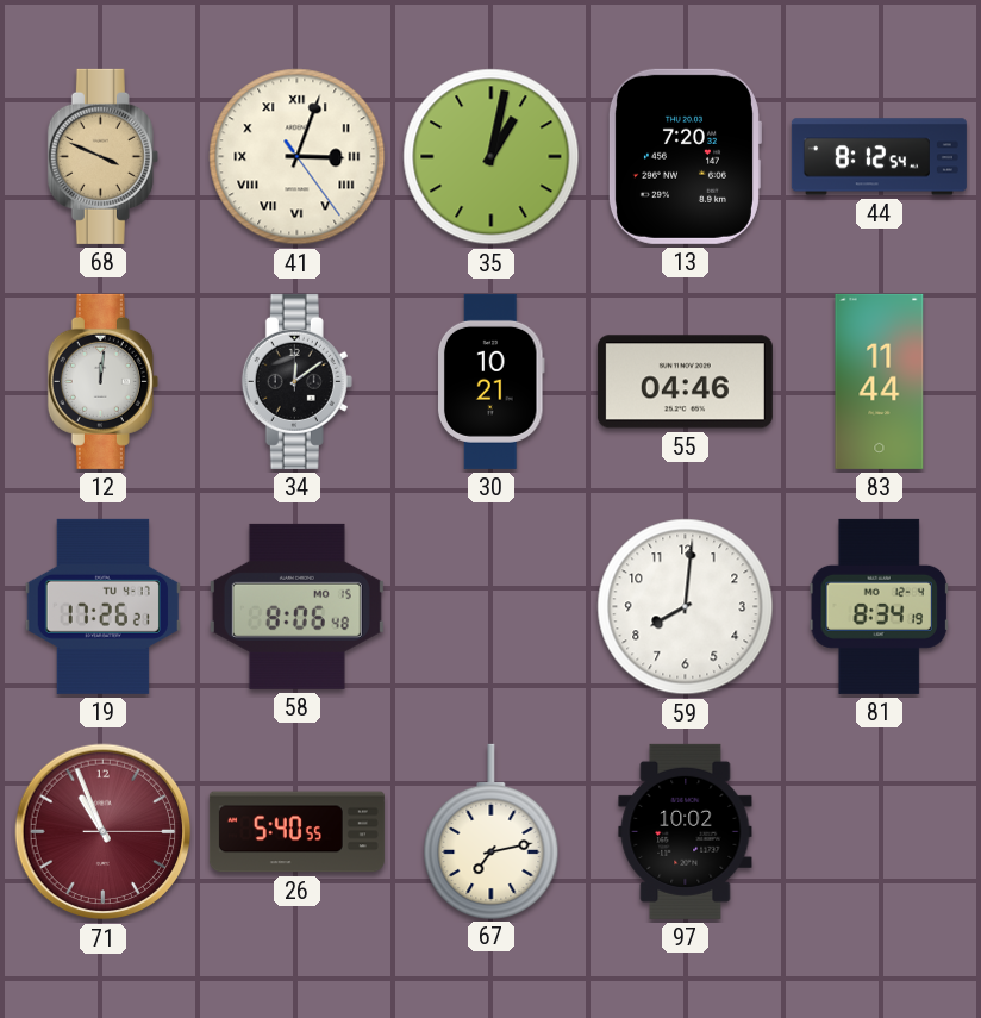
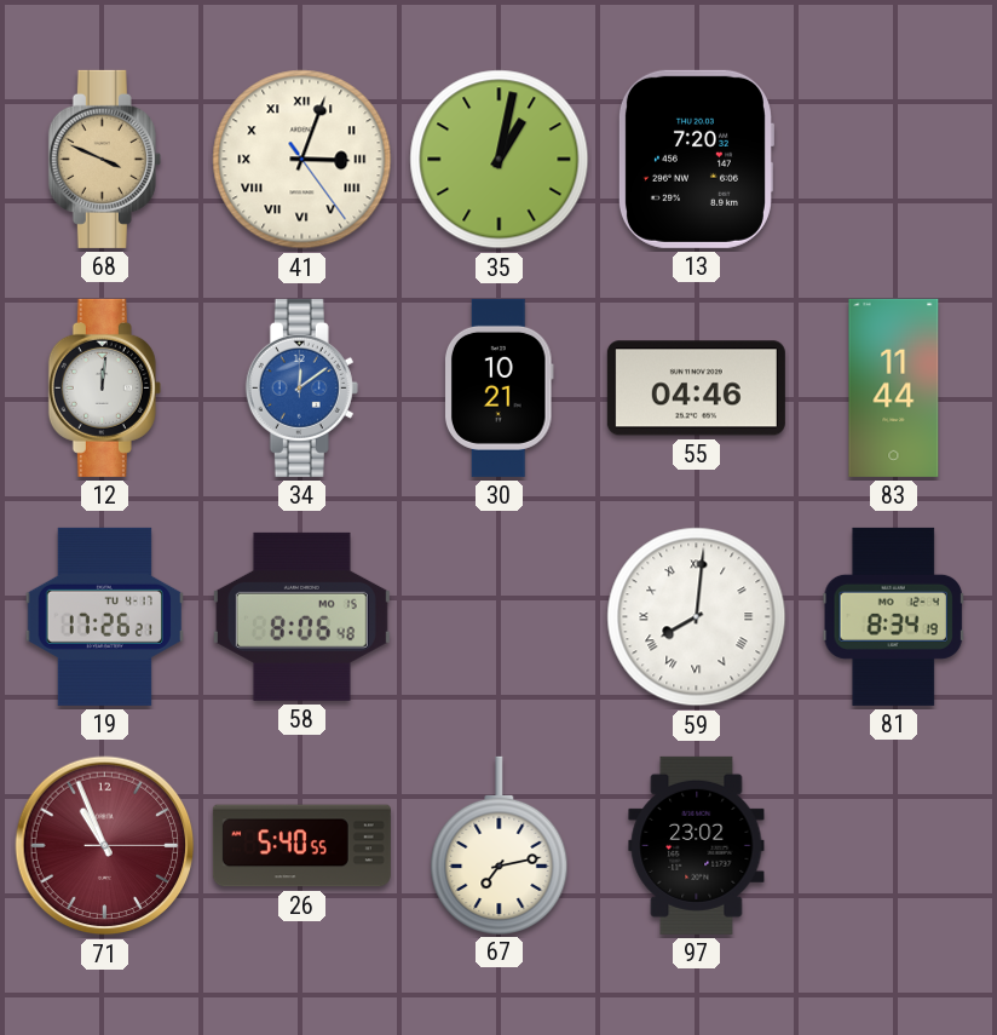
44: 8:12 -> none (879, 157)
34 dial: black -> blue (301, 387)
59 numerals: Arabic -> Roman (697, 617)
97: 10:02 -> 23:02 (697, 845)
